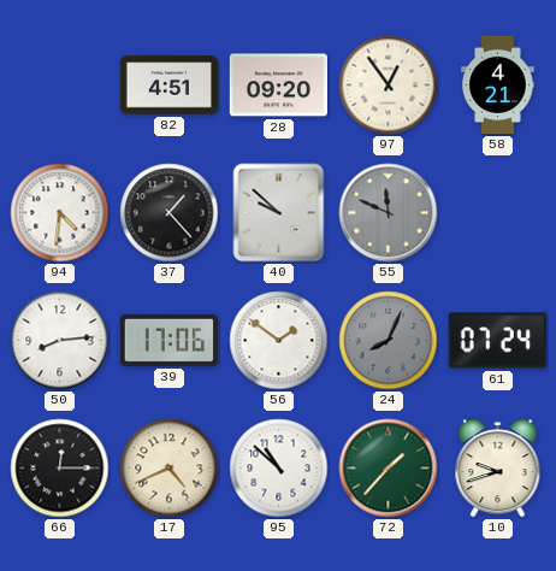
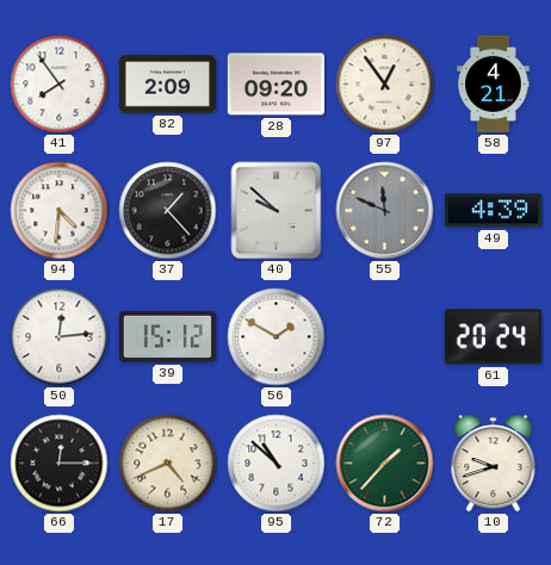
41: none -> 7:54 (60, 85)
82: 4:51 -> 2:09 (167, 85)
49: none -> 4:39 (493, 211)
50: 8:14 -> 12:14 (60, 337)
39: 17:06 -> 15:12 (167, 336)
56: 1:51 -> 1:50 (277, 337)
24: 8:04 -> none (389, 341)
61: 07:24 -> 20:24 (493, 337)
